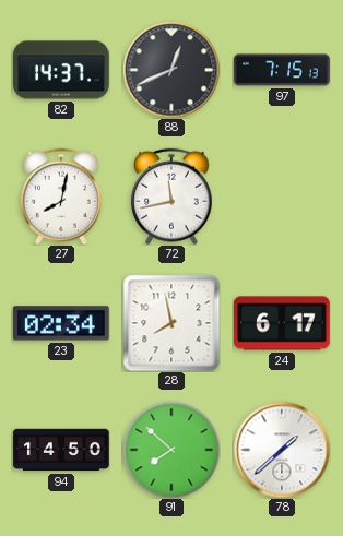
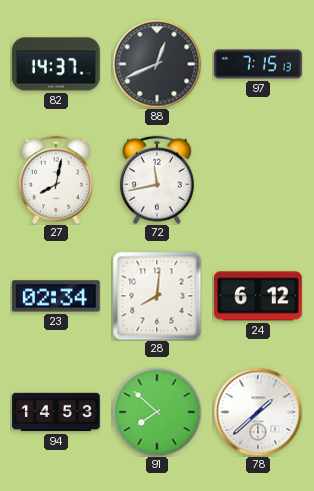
28: 7:58 -> 8:01 (157, 296)
24: 6:17 -> 6:12 (259, 296)
94: 14:50 -> 14:53 (56, 412)
